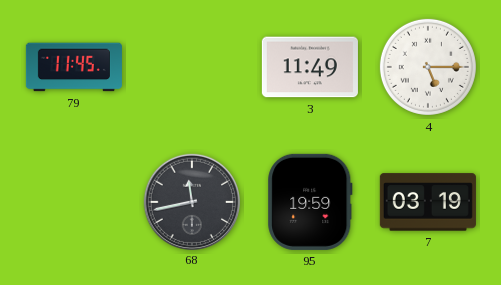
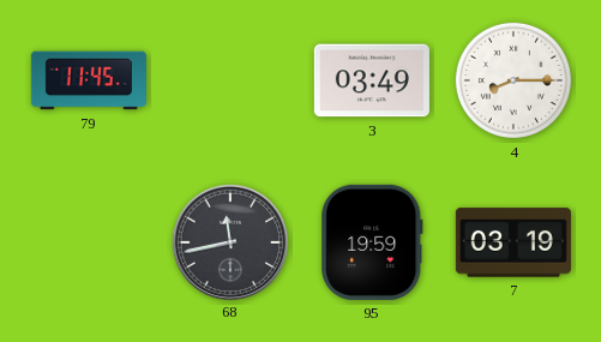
3: 11:49 -> 03:49 (372, 80)
4: 5:15 -> 8:15 (513, 80)
